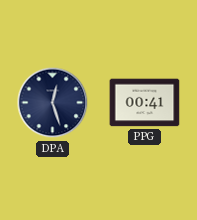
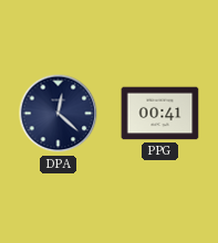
DPA: 12:27 -> 12:22 (59, 114)
